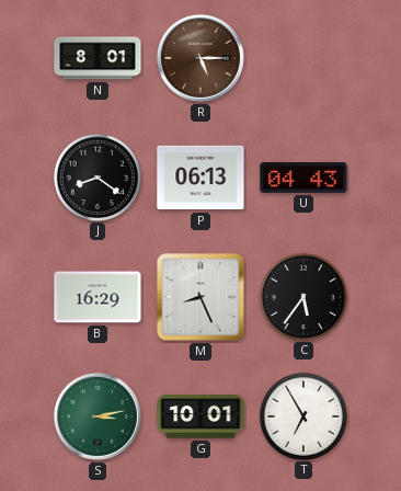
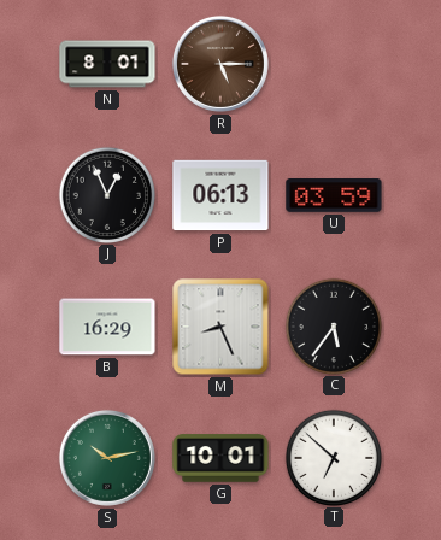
J: 8:21 -> 12:56 (106, 194)
U: 04:43 -> 03:59 (334, 196)
S: 3:13 -> 10:13 (107, 458)
T: 6:55 -> 6:52 (333, 457)
